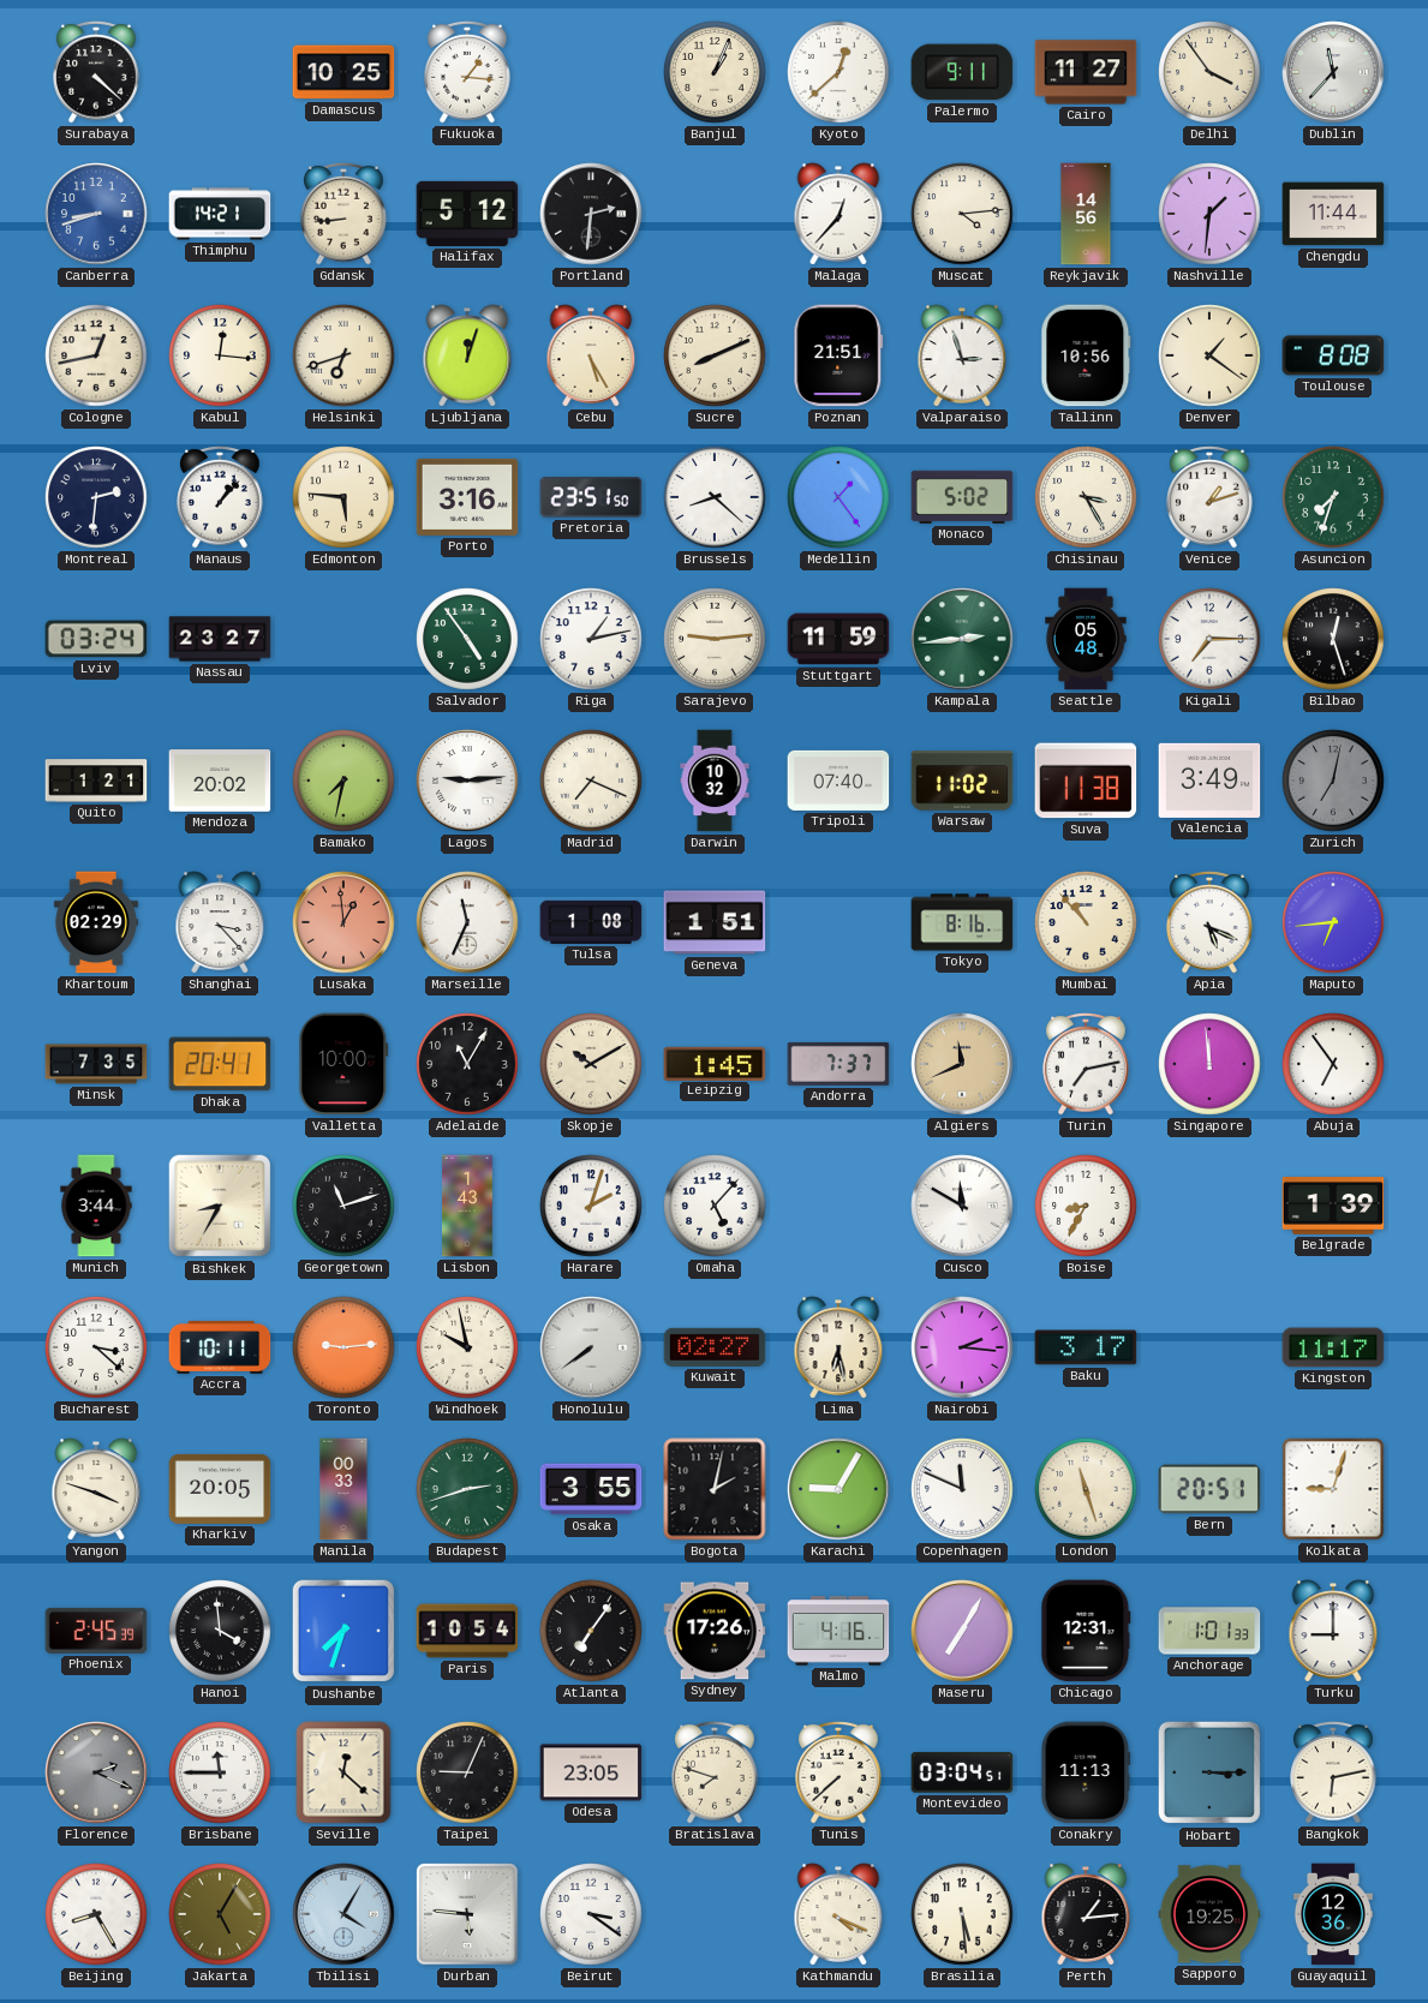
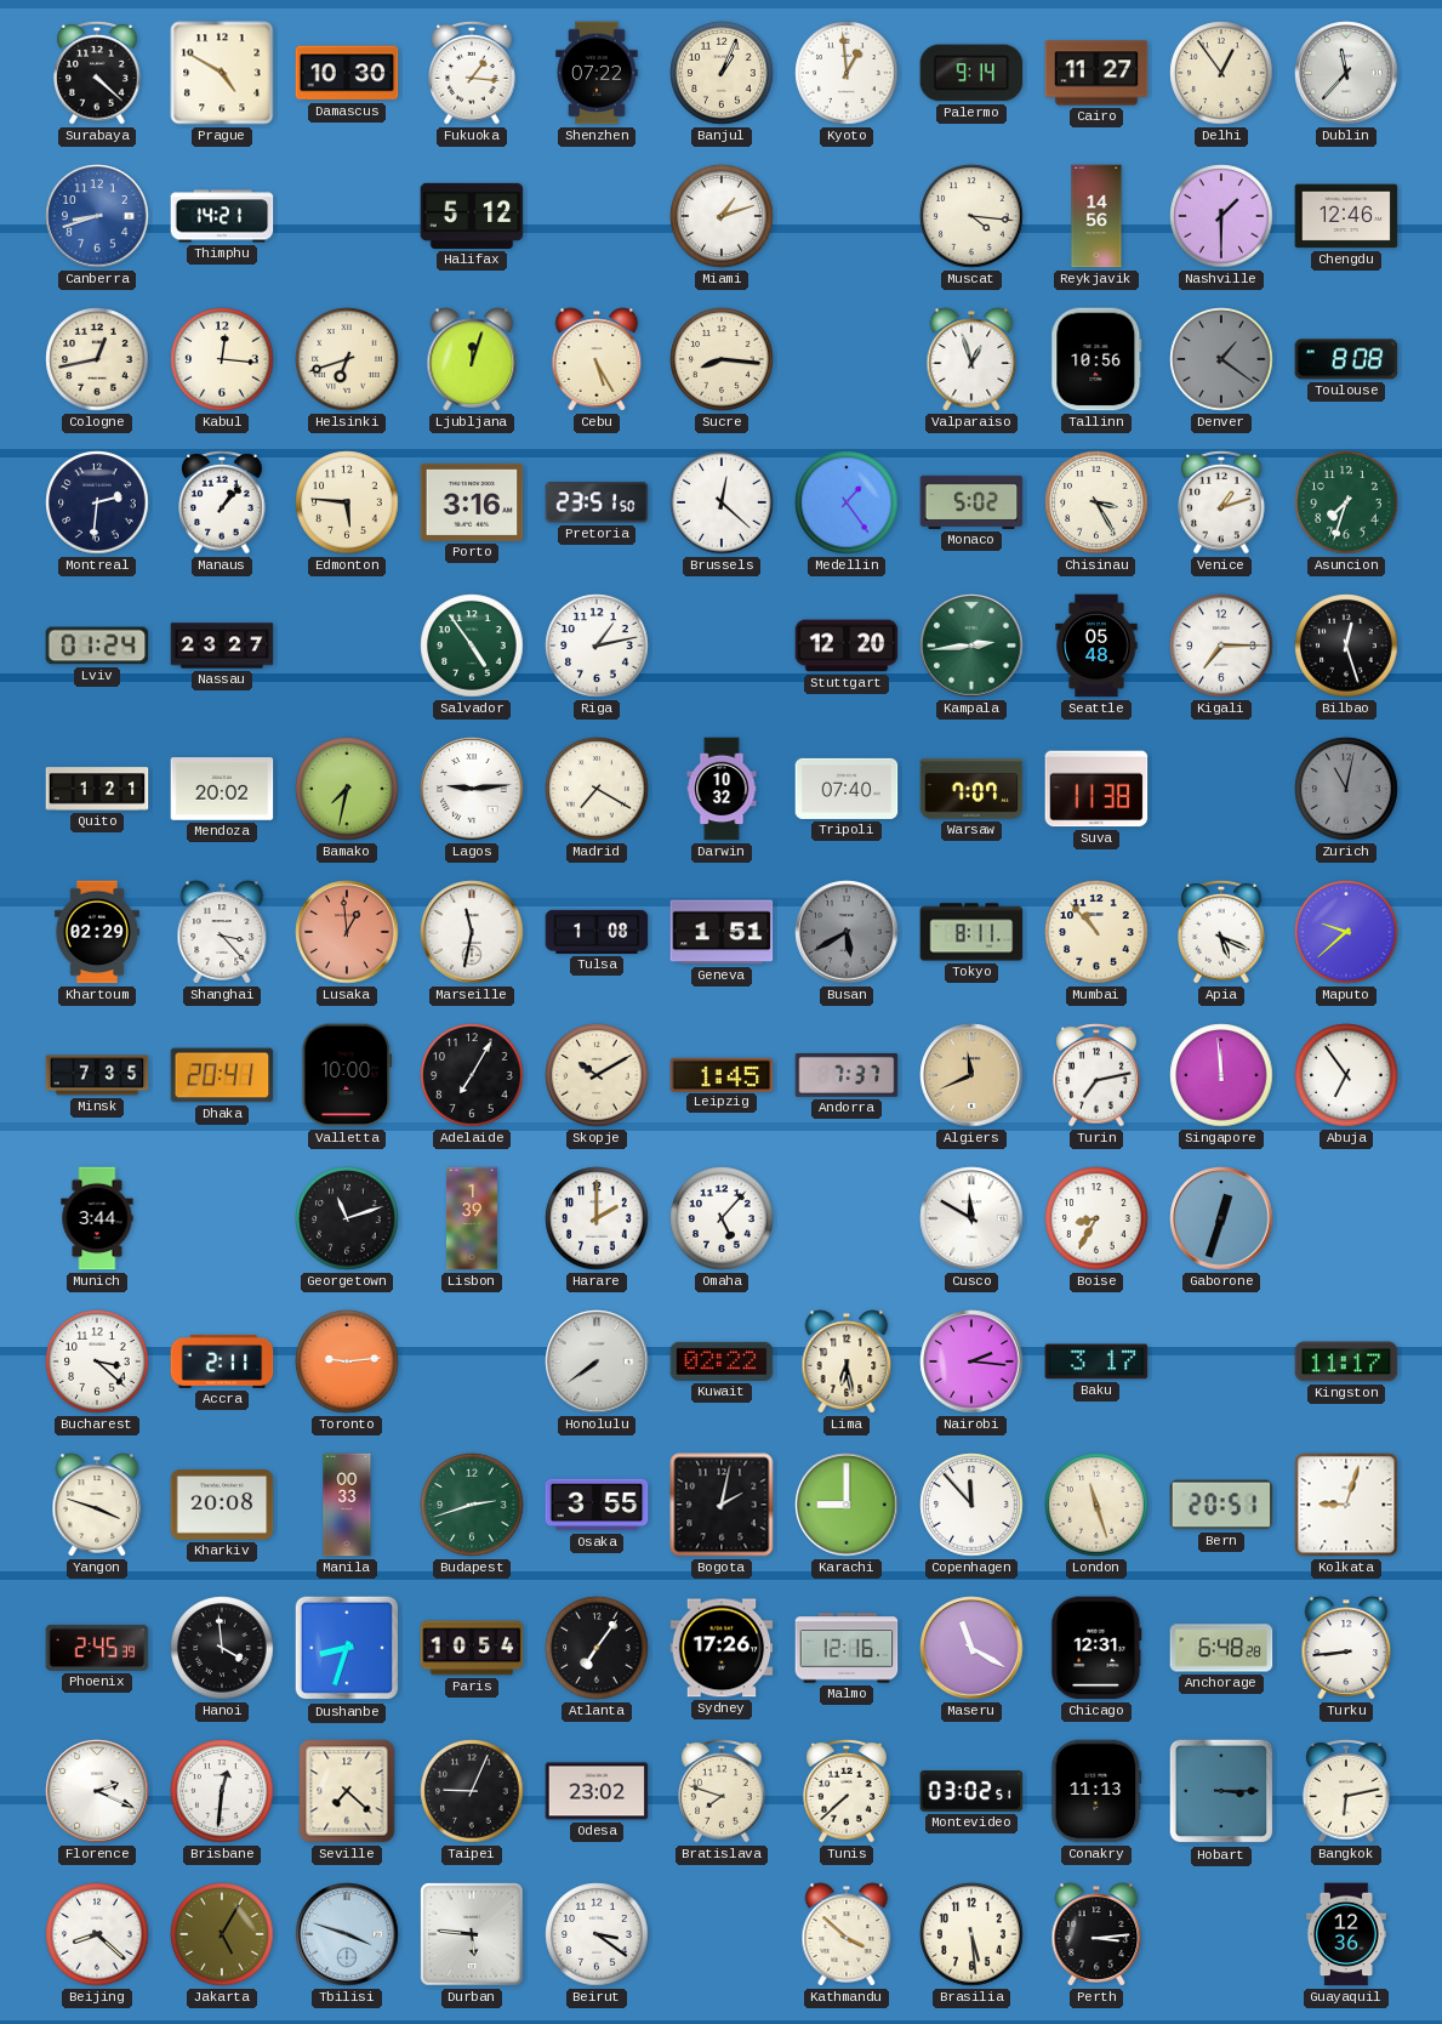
Prague: none -> 4:50 (222, 73)
Damascus: 10:25 -> 10:30 (347, 73)
Shenzhen: none -> 07:22 (597, 73)
Kyoto: 12:38 -> 12:59 (847, 73)
Palermo: 9:11 -> 9:14 (971, 73)
Delhi: 3:54 -> 12:54 (1221, 73)
Gdansk: 8:44 -> none (343, 214)
Portland: 2:31 -> none (591, 214)
Miami: none -> 1:12 (722, 216)
Malaga: 12:37 -> none (838, 214)
Muscat: 4:14 -> 4:16 (971, 216)
Nashville: 1:31 -> 1:30 (1221, 216)
Chengdu: 11:44 -> 12:46 (1346, 216)
Sucre: 8:11 -> 8:16 (722, 359)
Poznan: 21:51 -> none (838, 355)
Valparaiso: 2:57 -> 12:57 (971, 359)
Denver dial: cream -> grey (1221, 359)
Brussels: 8:22 -> 12:22 (722, 502)
Lviv: 03:24 -> 01:24 (97, 646)
Sarajevo: 9:14 -> none (715, 639)
Stuttgart: 11:59 -> 12:20 (847, 646)
Madrid: 7:19 -> 7:20 (597, 789)
Warsaw: 11:02 -> 7:07 (971, 789)
Valencia: 3:49 -> none (1209, 781)
Zurich: 7:02 -> 11:02 (1346, 789)
Marseille: 11:34 -> 11:32 (472, 932)
Busan: none -> 5:40 (847, 932)
Tokyo: 8:16 -> 8:11 (971, 932)
Maputo: 6:44 -> 9:38 (1346, 932)
Adelaide: 11:05 -> 7:05 (472, 1075)
Bishkek: 8:35 -> none (220, 1206)
Lisbon: 1:43 -> 1:39 (472, 1218)
Harare: 2:03 -> 2:00 (597, 1218)
Gaborone: none -> 12:33 (1221, 1218)
Belgrade: 1:39 -> none (1333, 1207)
Accra: 10:11 -> 2:11 (222, 1361)
Windhoek: 9:58 -> none (467, 1347)
Kuwait: 02:27 -> 02:22 (722, 1361)
Kharkiv: 20:05 -> 20:08 (222, 1505)
Karachi: 9:05 -> 9:00 (847, 1505)
Copenhagen: 11:49 -> 11:53 (971, 1505)
Dushanbe: 7:33 -> 8:33 (347, 1648)
Malmo: 4:16 -> 12:16 (847, 1648)
Maseru: 7:05 -> 11:20 (971, 1648)
Anchorage: 1:01 -> 6:48 (1221, 1648)
Turku: 9:00 -> 8:44 (1346, 1648)
Florence dial: grey -> white (97, 1791)
Brisbane: 11:45 -> 12:31 (222, 1791)
Seville: 12:22 -> 7:22 (347, 1791)
Odesa: 23:05 -> 23:02 (597, 1791)
Montevideo: 03:04 -> 03:02 (971, 1791)
Beijing: 8:25 -> 8:22 (97, 1934)
Tbilisi: 4:05 -> 3:48 (347, 1934)
Kathmandu: 4:19 -> 3:52 (847, 1934)
Perth: 1:14 -> 3:14 (1096, 1934)
Sapporo: 19:25 -> none (1209, 1914)
